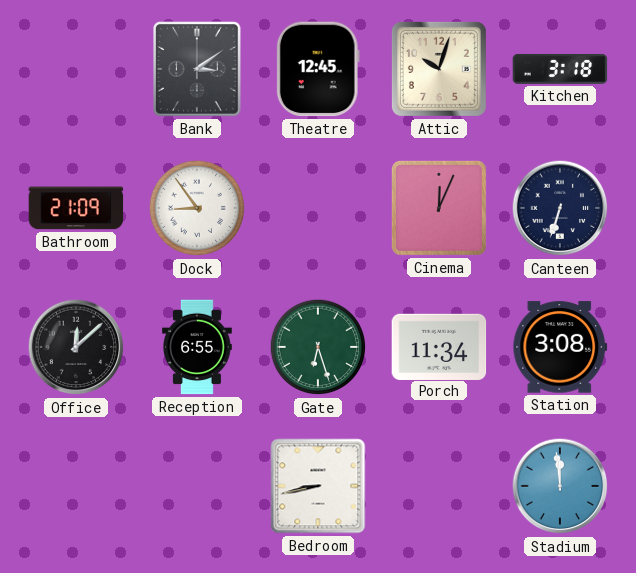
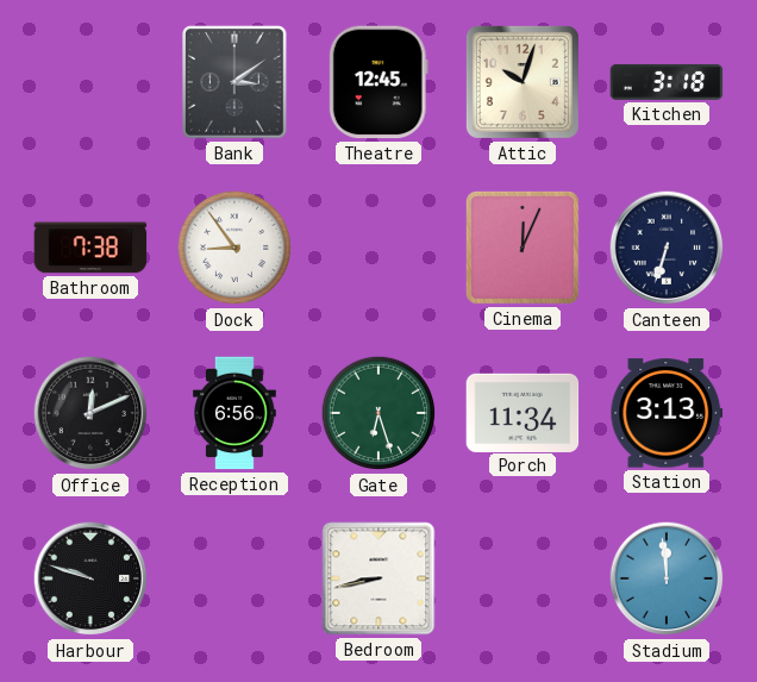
Bathroom: 21:09 -> 7:38 (90, 248)
Office: 12:08 -> 12:11 (90, 413)
Reception: 6:55 -> 6:56 (236, 413)
Station: 3:08 -> 3:13 (667, 413)
Harbour: none -> 9:48 (90, 578)
